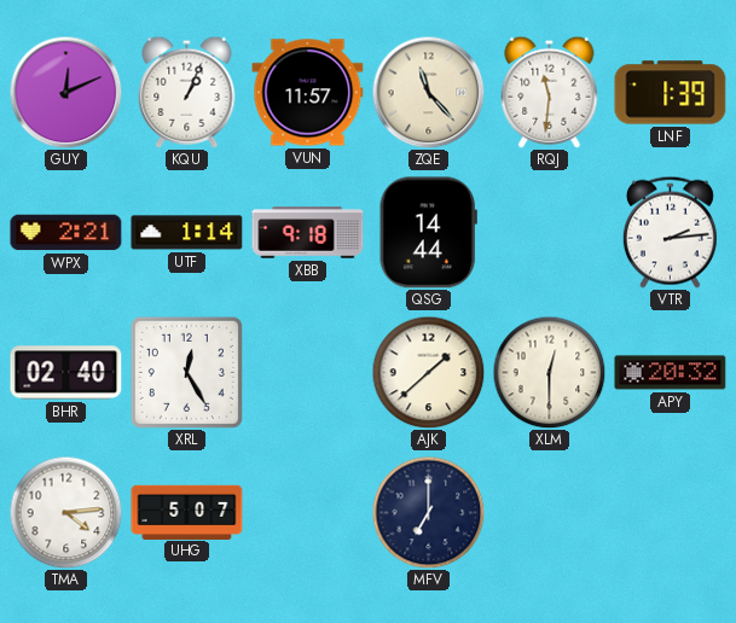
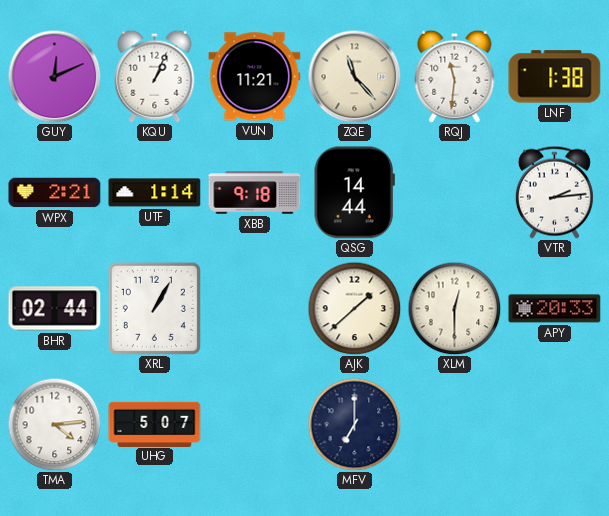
VUN: 11:57 -> 11:21 (255, 77)
LNF: 1:39 -> 1:38 (555, 77)
BHR: 02:40 -> 02:44 (55, 309)
XRL: 12:25 -> 1:05 (154, 308)
APY: 20:32 -> 20:33 (555, 309)
